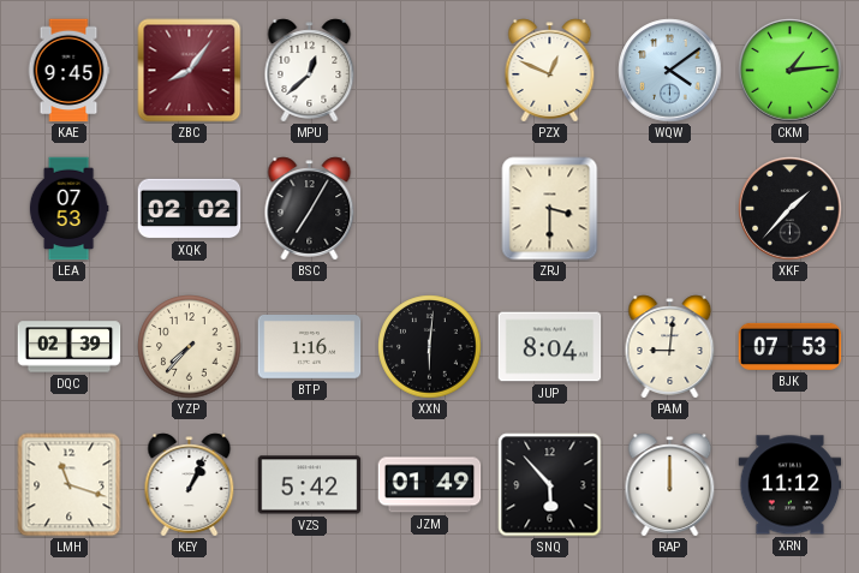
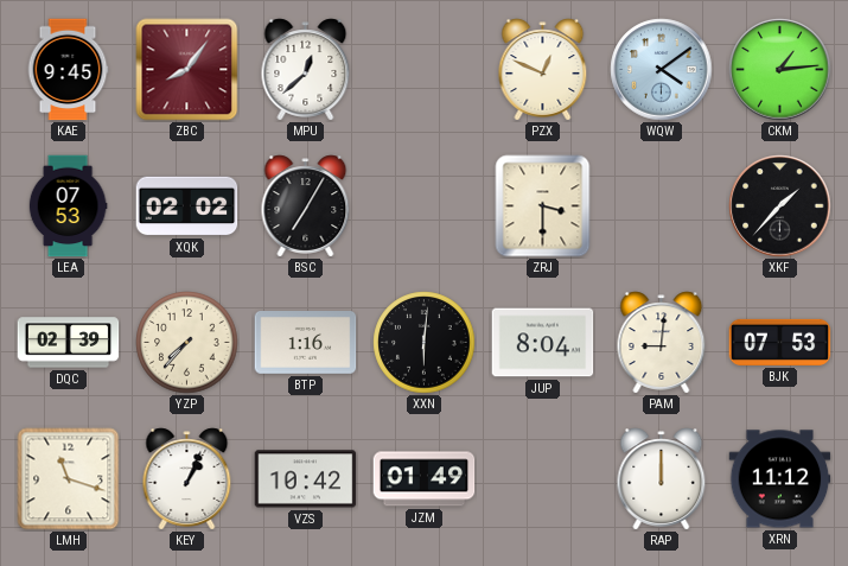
VZS: 5:42 -> 10:42 (306, 479)
SNQ: 5:53 -> none (550, 485)
